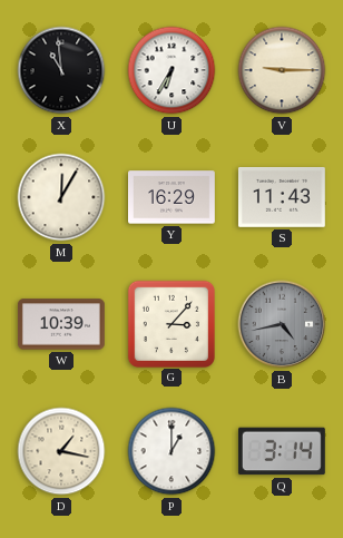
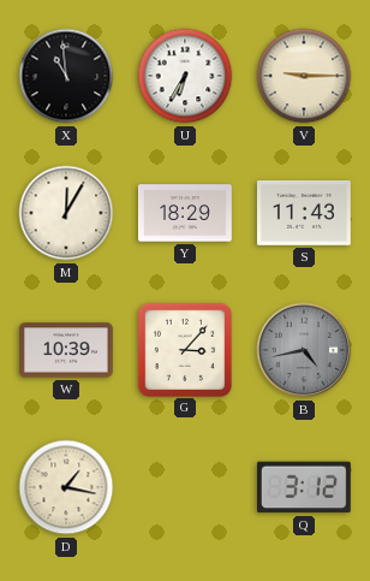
Y: 16:29 -> 18:29 (186, 213)
P: 1:00 -> none (171, 451)
Q: 3:14 -> 3:12 (304, 487)
